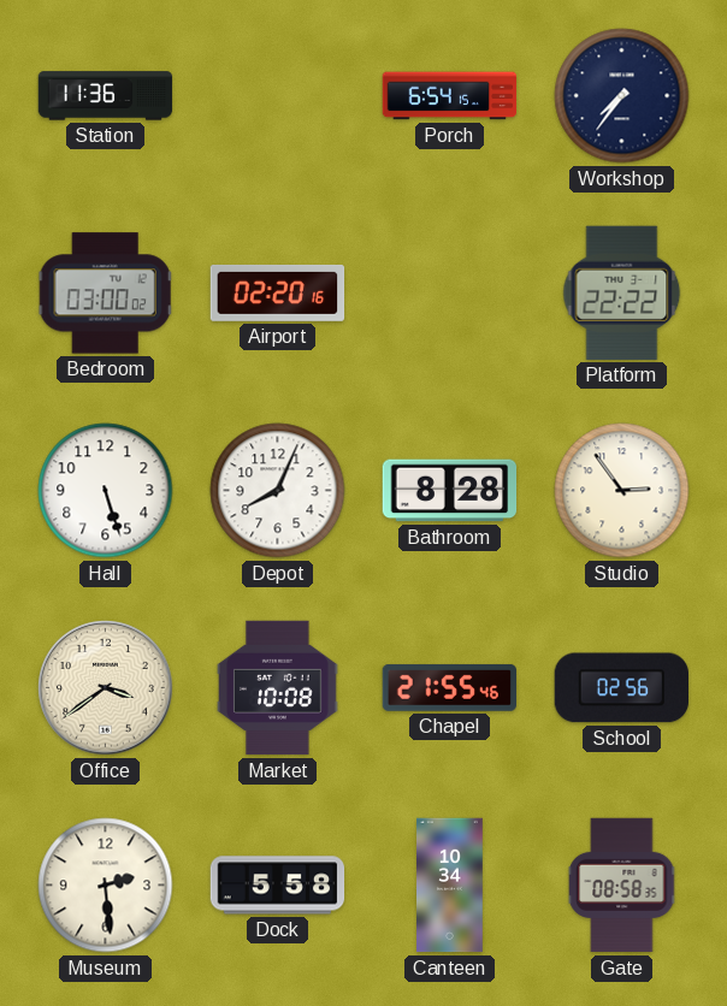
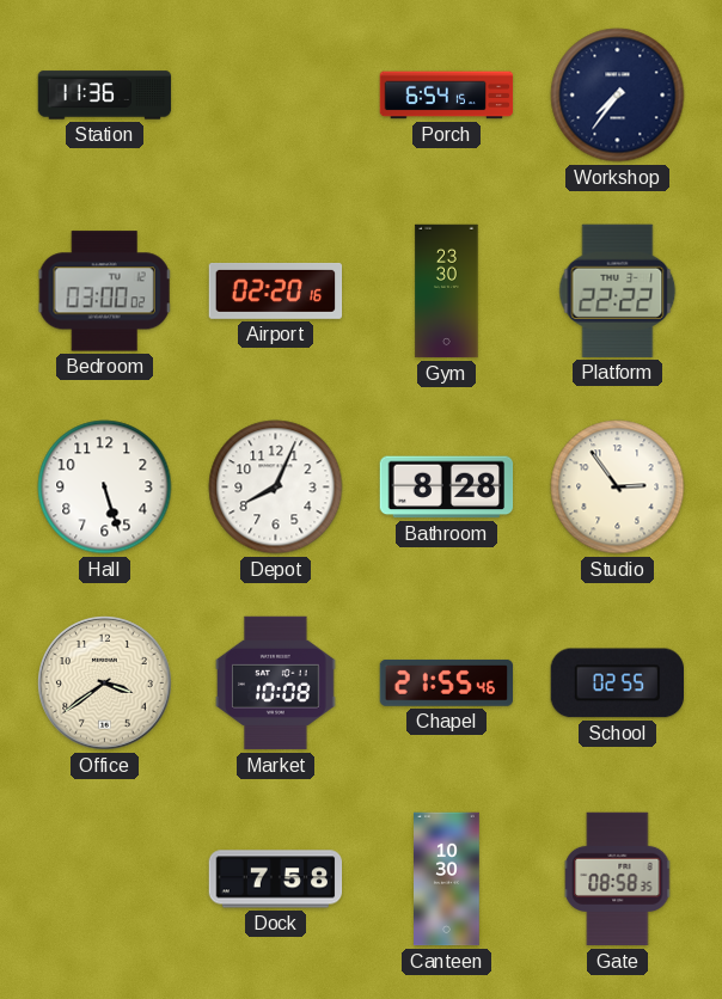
Gym: none -> 23:30 (447, 292)
School: 02:56 -> 02:55 (617, 684)
Museum: 2:29 -> none (106, 886)
Dock: 5:58 -> 7:58 (276, 880)
Canteen: 10:34 -> 10:30 (447, 880)
